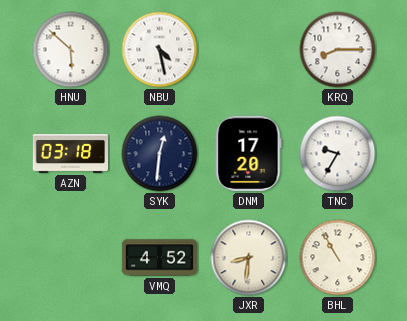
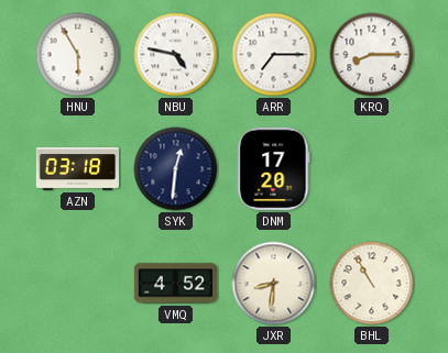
HNU: 5:52 -> 5:55 (78, 55)
NBU: 4:28 -> 4:47 (176, 55)
ARR: none -> 7:15 (274, 55)
TNC: 9:35 -> none (338, 154)
